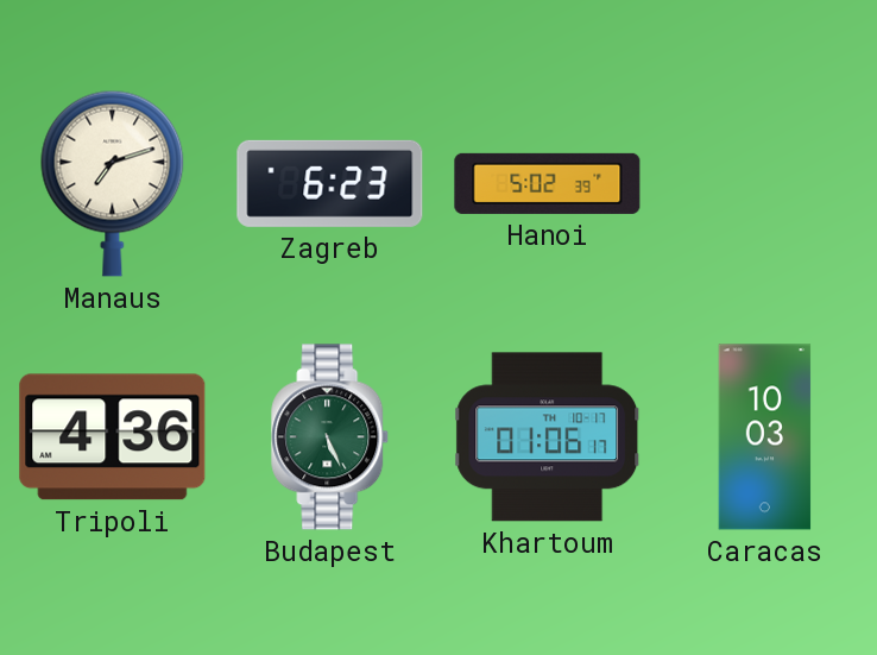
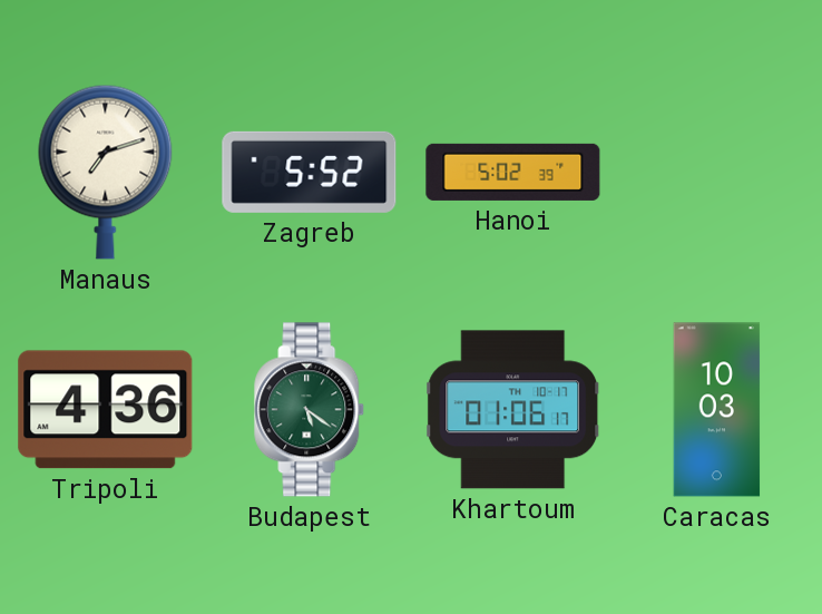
Zagreb: 6:23 -> 5:52 (310, 172)
Budapest: 5:26 -> 5:21 (310, 410)
